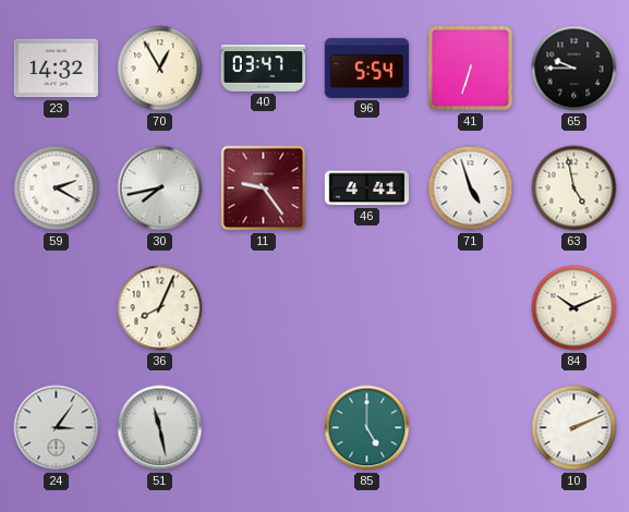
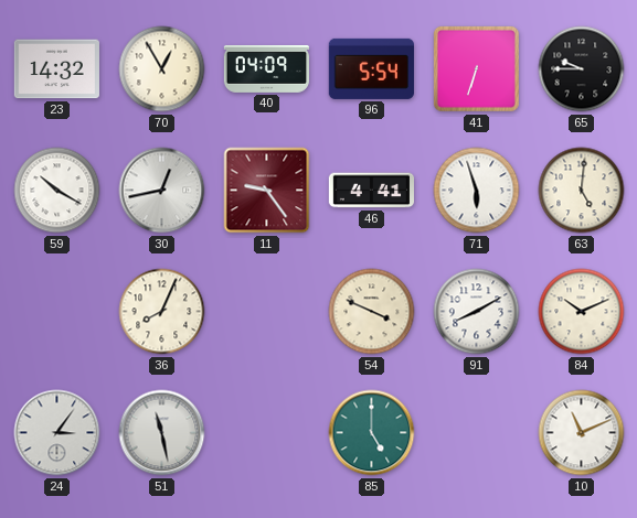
40: 03:47 -> 04:09 (266, 68)
59: 2:20 -> 10:20 (57, 191)
30: 7:43 -> 12:43 (162, 191)
71: 4:57 -> 5:57 (477, 191)
63: 4:58 -> 5:01 (582, 191)
54: none -> 3:49 (372, 312)
91: none -> 8:10 (477, 312)
10: 2:11 -> 11:11 (582, 433)
